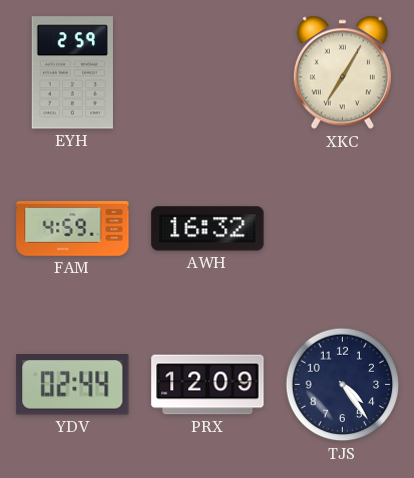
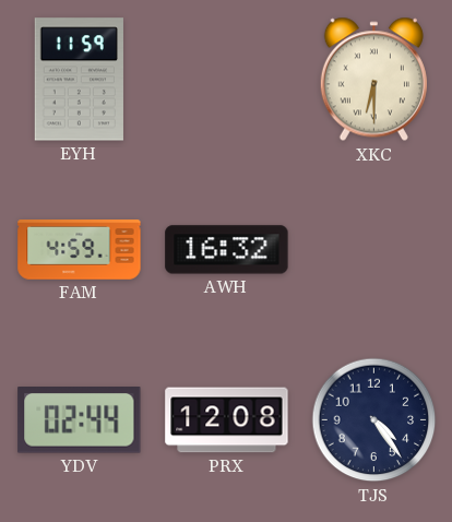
EYH: 2:59 -> 11:59 (79, 80)
XKC: 7:05 -> 6:30 (373, 80)
PRX: 12:09 -> 12:08 (227, 420)
